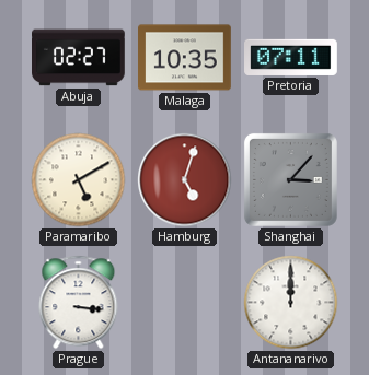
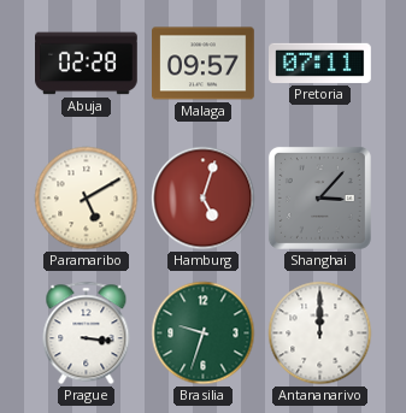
Abuja: 02:27 -> 02:28 (87, 64)
Malaga: 10:35 -> 09:57 (204, 64)
Brasilia: none -> 9:33 (204, 334)
